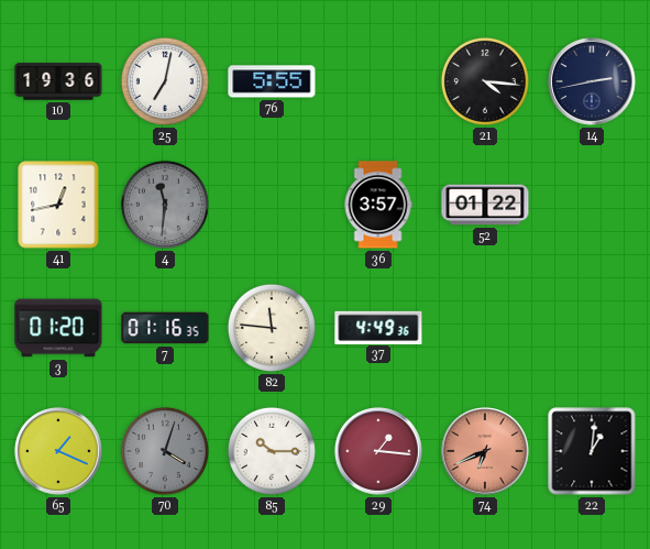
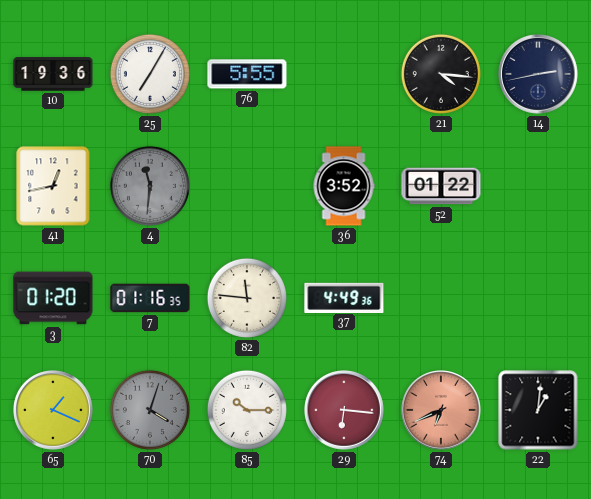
25: 7:02 -> 7:05 (150, 74)
36: 3:57 -> 3:52 (344, 186)
29: 1:16 -> 6:16 (345, 411)
